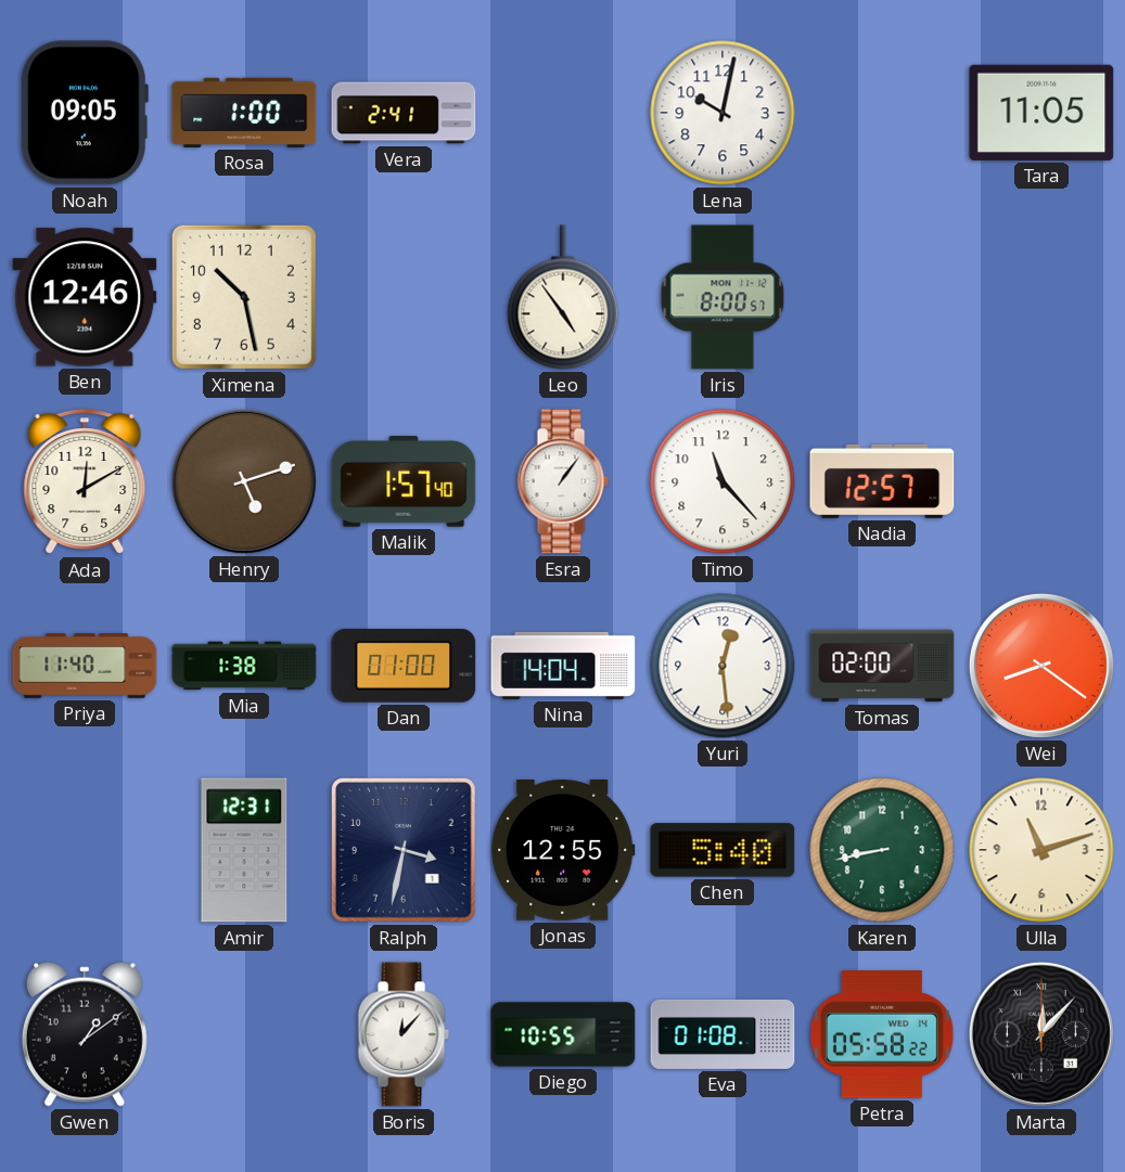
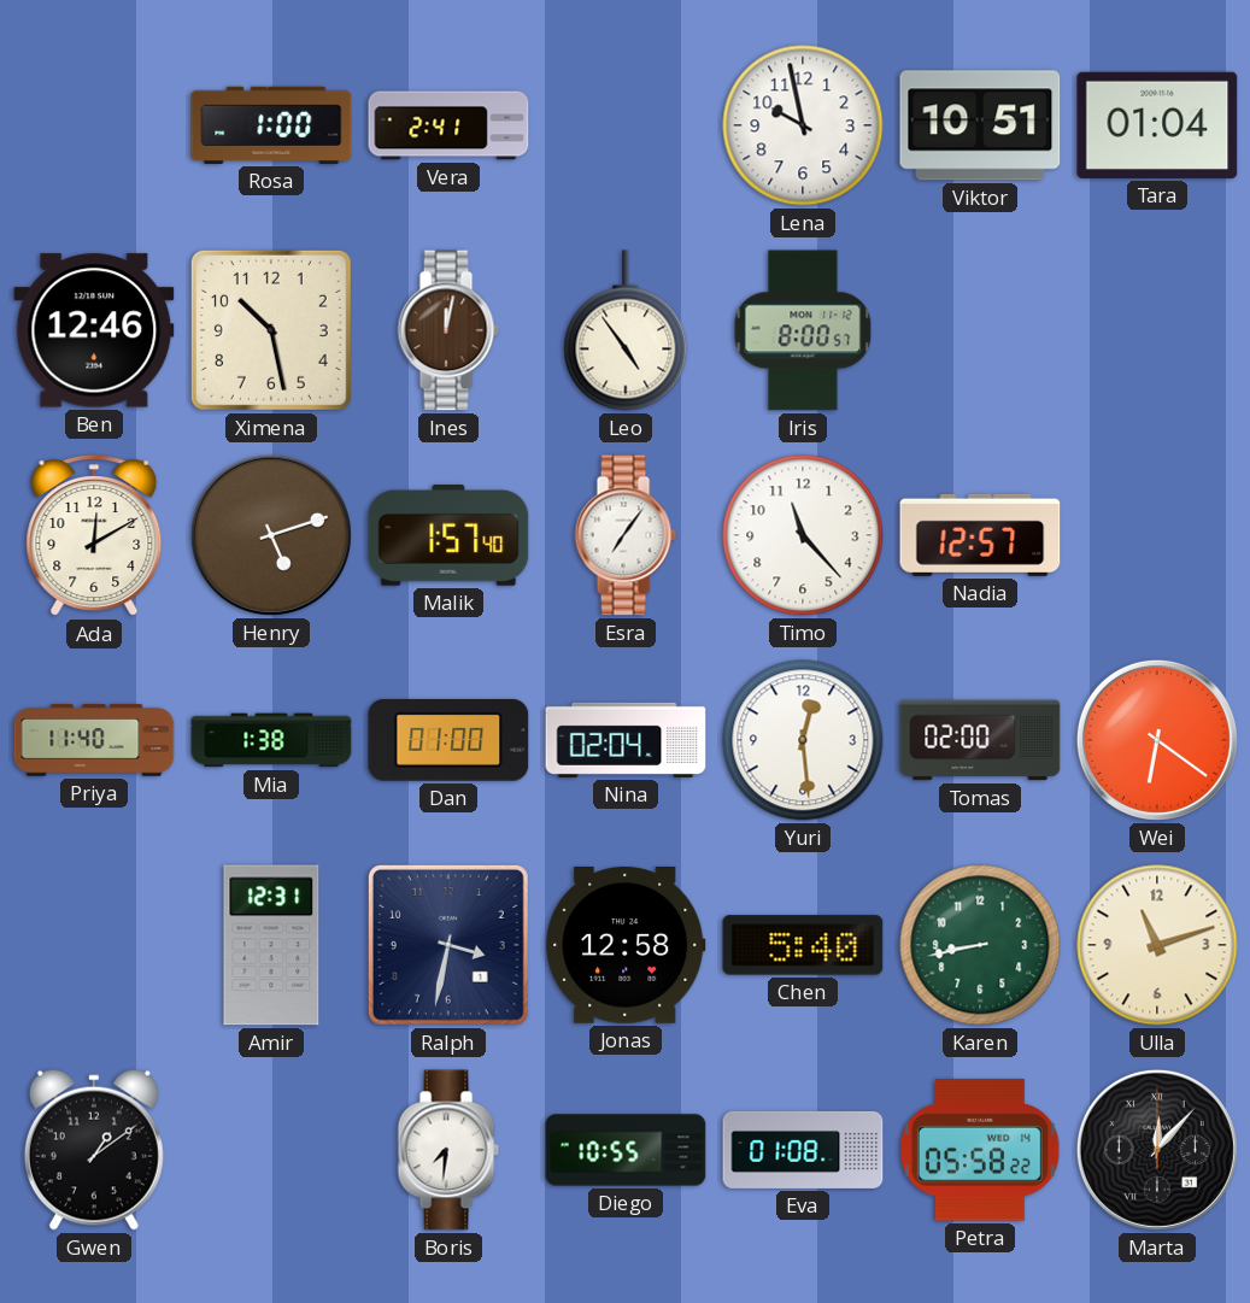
Noah: 09:05 -> none (84, 113)
Lena: 10:02 -> 9:58 (803, 125)
Viktor: none -> 10:51 (980, 125)
Tara: 11:05 -> 01:04 (1157, 125)
Ines: none -> 12:02 (448, 330)
Esra: 1:06 -> 7:06 (626, 535)
Nina: 14:04 -> 02:04 (626, 740)
Wei: 8:21 -> 6:21 (1157, 740)
Jonas: 12:55 -> 12:58 (626, 946)
Boris: 12:07 -> 7:31 (448, 1150)
